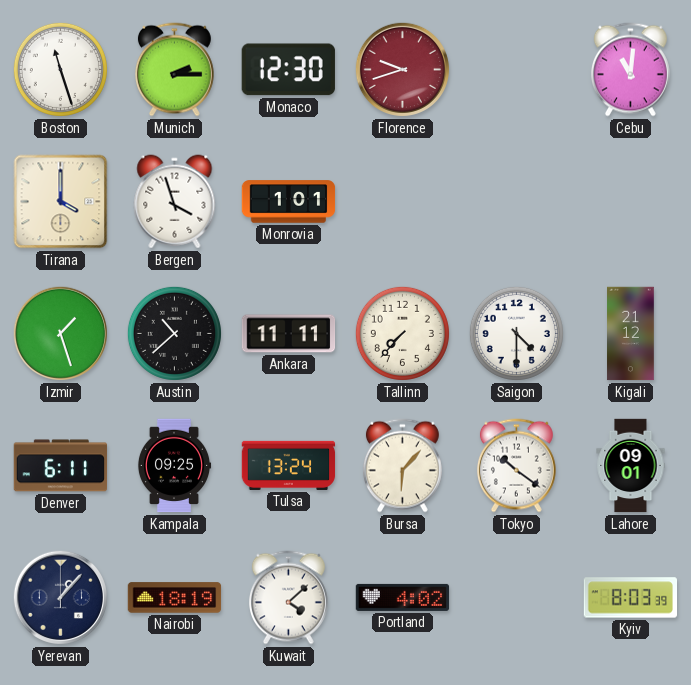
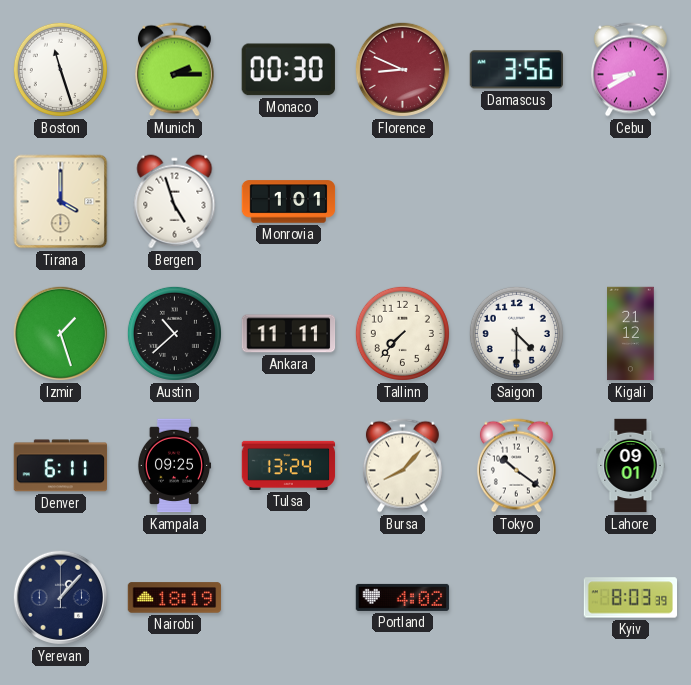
Monaco: 12:30 -> 00:30 (288, 70)
Florence: 9:42 -> 8:49 (402, 69)
Damascus: none -> 3:56 (516, 70)
Cebu: 11:01 -> 8:40 (630, 70)
Bergen: 3:57 -> 4:57 (175, 202)
Bursa: 6:07 -> 8:07 (402, 466)
Kuwait: 4:08 -> none (288, 598)
